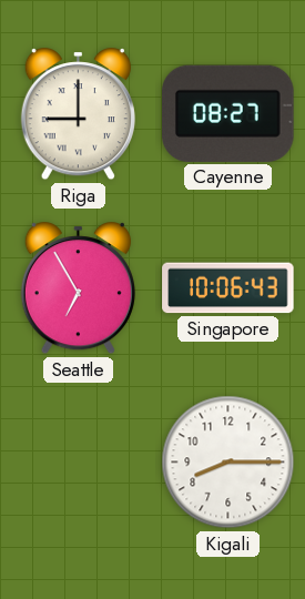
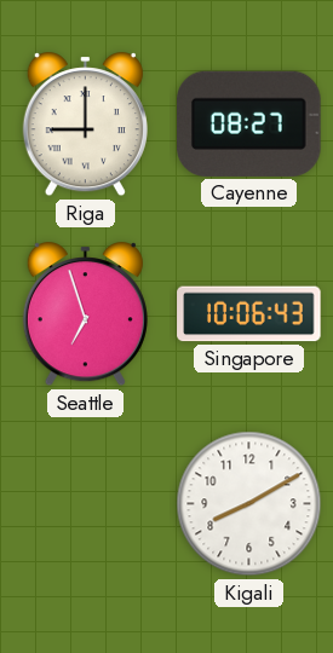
Seattle: 6:55 -> 6:57 (85, 314)
Kigali: 8:15 -> 8:10 (249, 504)
